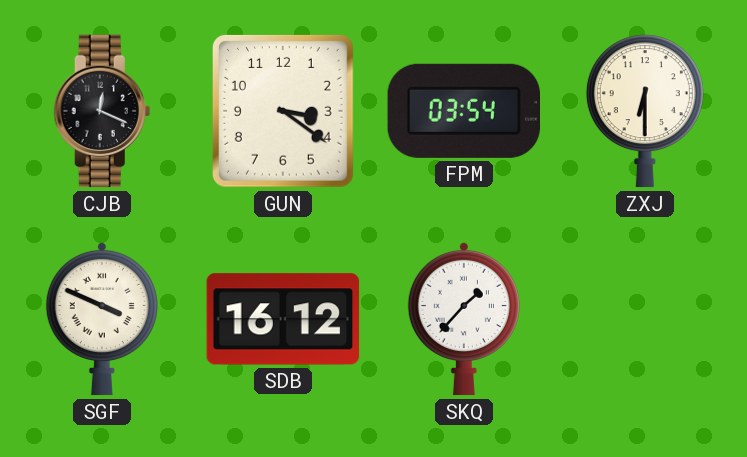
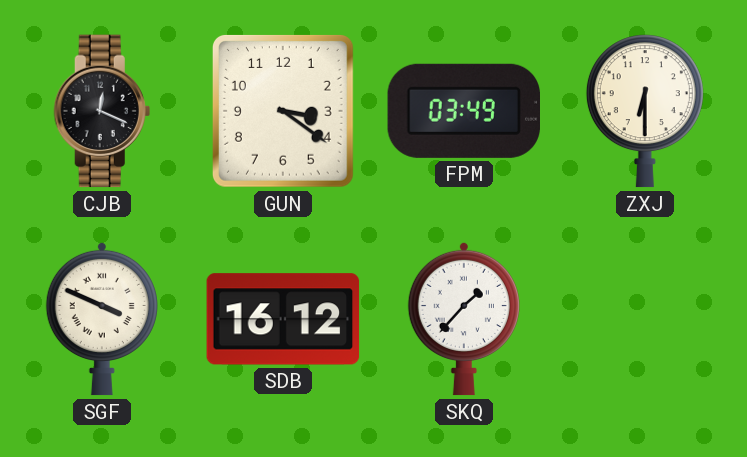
FPM: 03:54 -> 03:49 (463, 111)
